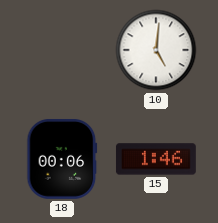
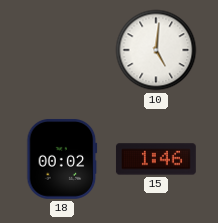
18: 00:06 -> 00:02 (62, 159)
